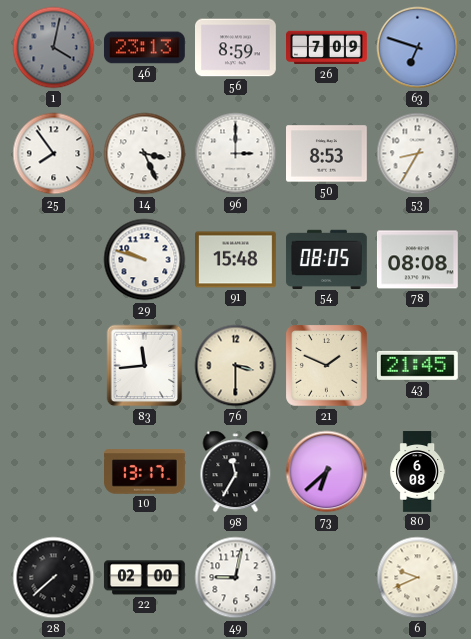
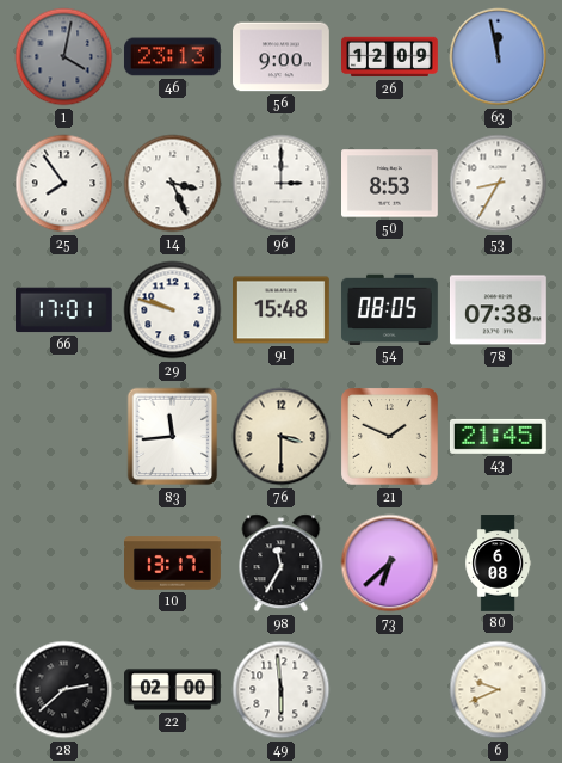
56: 8:59 -> 9:00 (282, 57)
26: 7:09 -> 12:09 (390, 57)
63: 6:48 -> 11:58 (499, 57)
66: none -> 17:01 (63, 310)
78: 08:08 -> 07:38 (499, 310)
28: 7:38 -> 2:38 (64, 690)
49: 9:02 -> 5:59 (282, 690)
